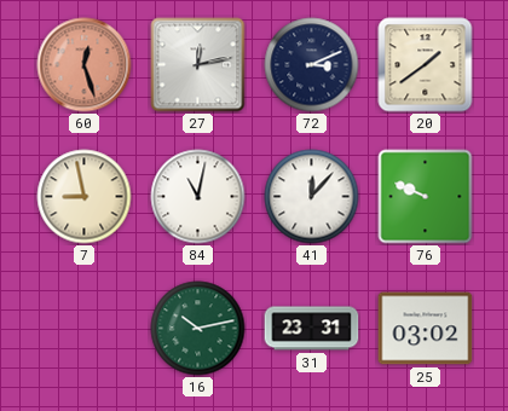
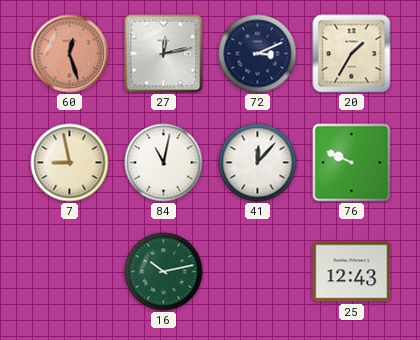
20: 1:39 -> 1:35 (352, 54)
31: 23:31 -> none (312, 329)
25: 03:02 -> 12:43 (352, 272)
